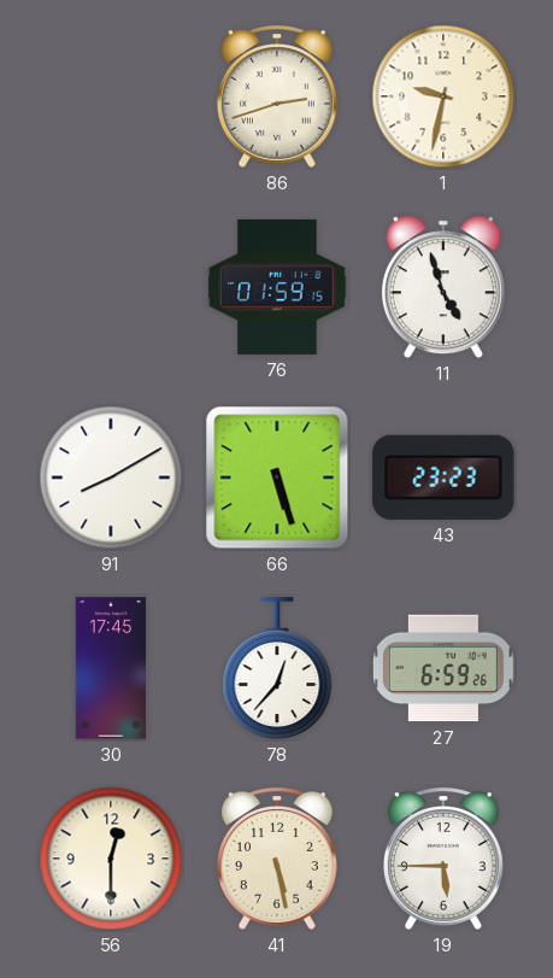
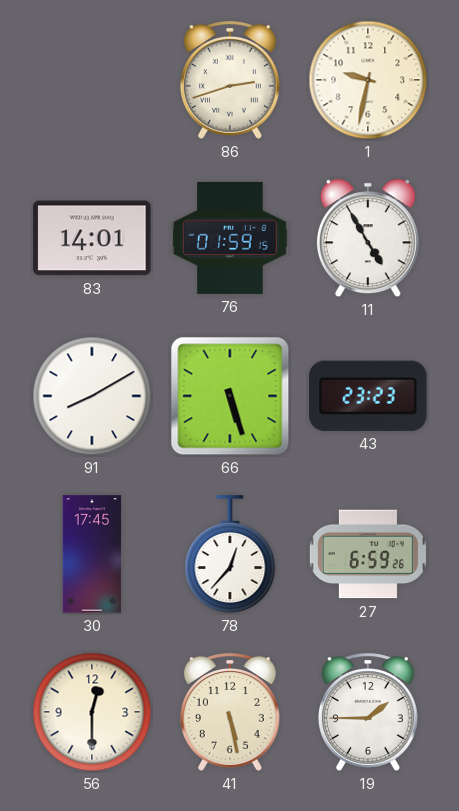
83: none -> 14:01 (92, 238)
11: 4:57 -> 4:55 (368, 238)
19: 5:45 -> 1:45 (368, 712)
